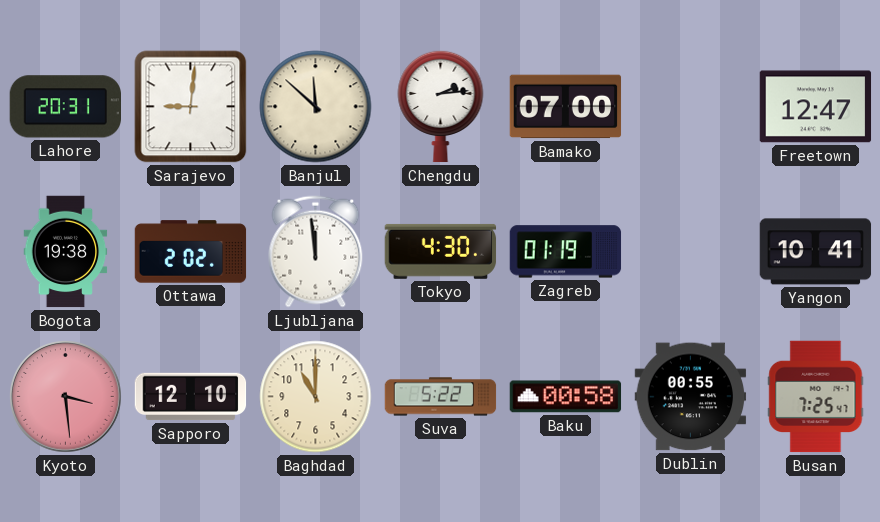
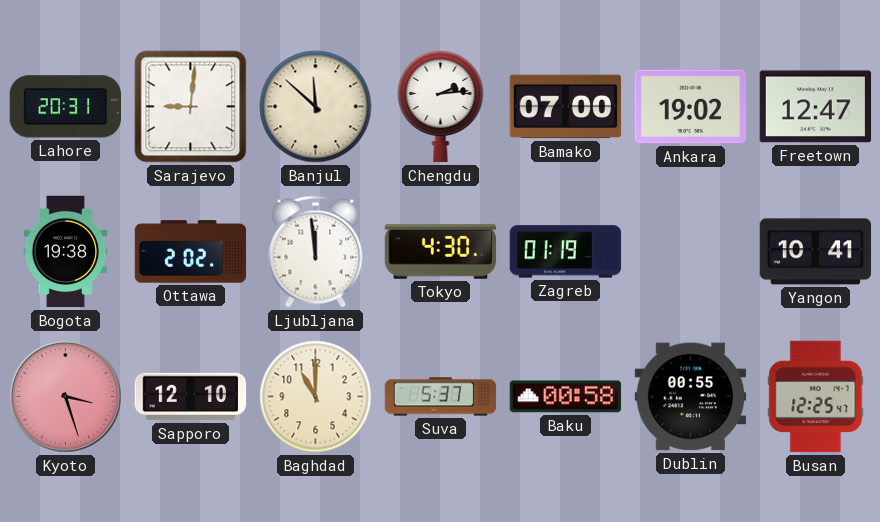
Ankara: none -> 19:02 (691, 107)
Kyoto: 3:29 -> 3:27 (66, 397)
Suva: 5:22 -> 5:37 (441, 397)
Busan: 7:25 -> 12:25 (816, 397)
